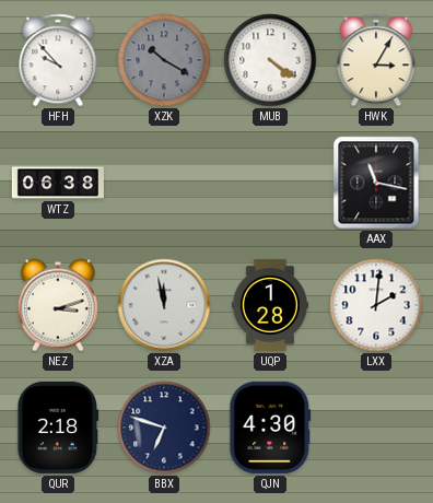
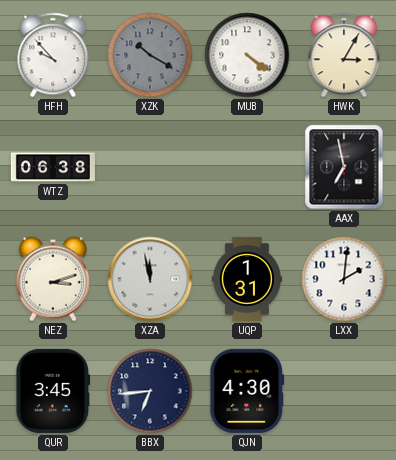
AAX: 11:17 -> 6:58 (344, 167)
UQP: 1:28 -> 1:31 (247, 279)
QUR: 2:18 -> 3:45 (53, 391)
BBX: 6:48 -> 6:44 (150, 391)
